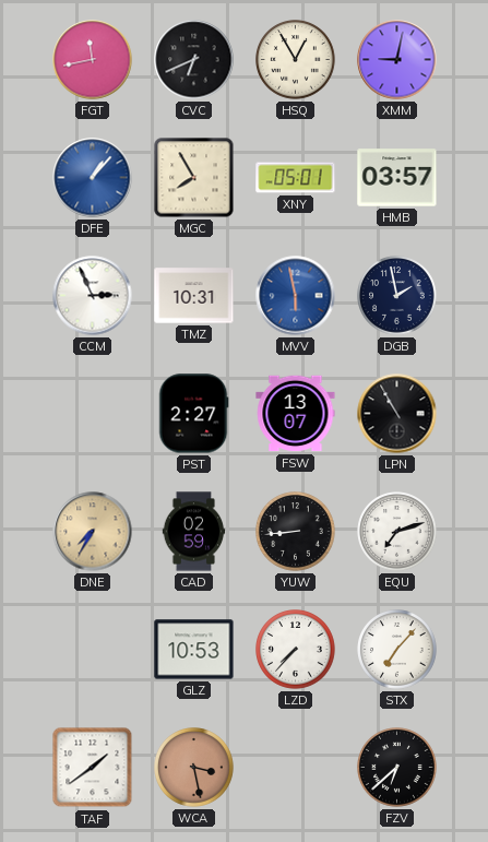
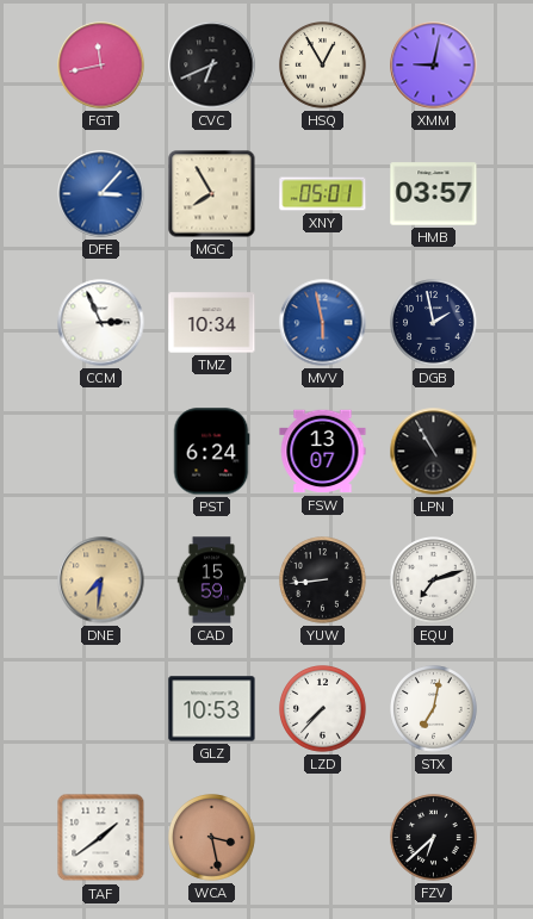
DFE: 1:07 -> 3:07 (101, 194)
TMZ: 10:31 -> 10:34 (212, 323)
PST: 2:27 -> 6:24 (211, 452)
DNE: 7:35 -> 7:31 (101, 580)
CAD: 02:59 -> 15:59 (212, 580)
STX: 7:07 -> 7:02 (434, 709)
